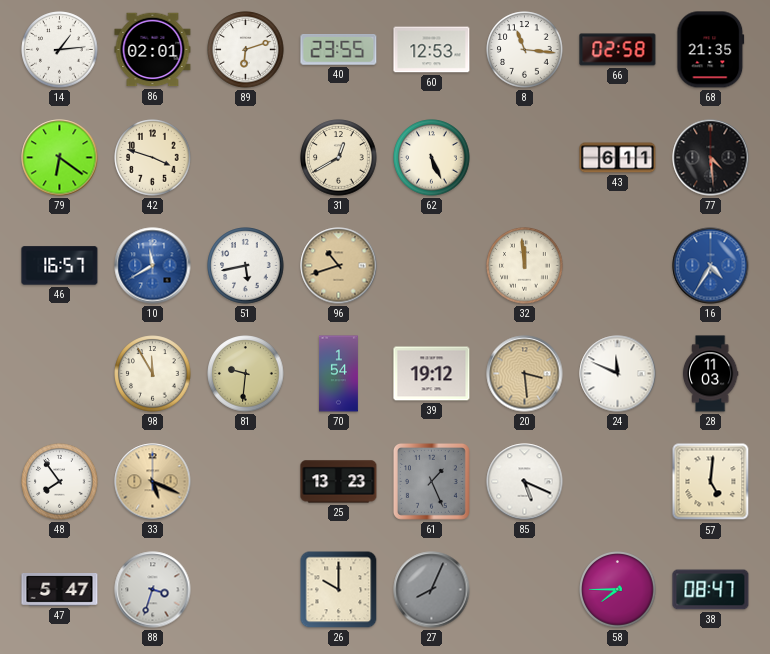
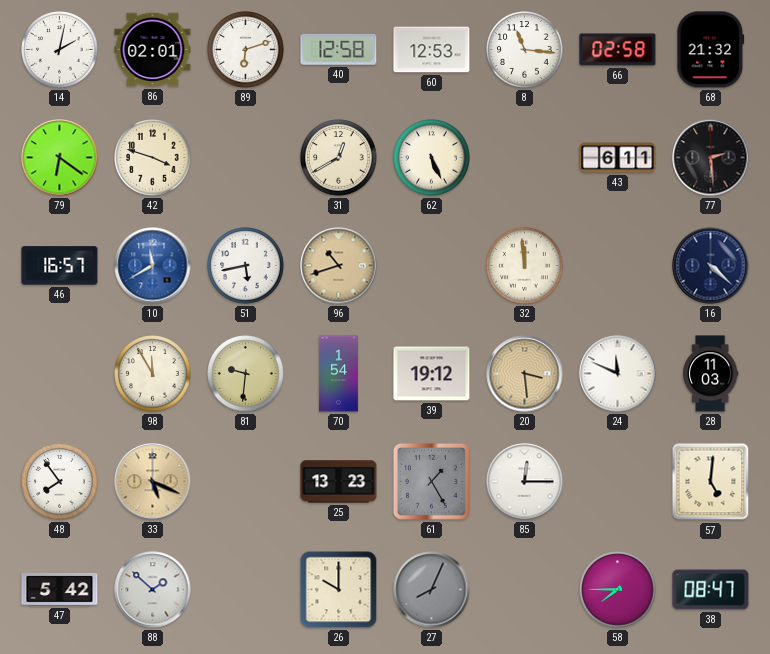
14: 1:14 -> 2:02 (60, 50)
40: 23:55 -> 12:58 (339, 50)
68: 21:35 -> 21:32 (711, 50)
77: 4:29 -> 2:29 (711, 158)
16: 4:35 -> 4:22 (711, 266)
16 dial: blue -> navy (711, 266)
61: 1:26 -> 1:25 (431, 481)
85: 5:19 -> 12:15 (525, 482)
47: 5:47 -> 5:42 (60, 590)
88: 3:33 -> 1:52 (153, 590)
